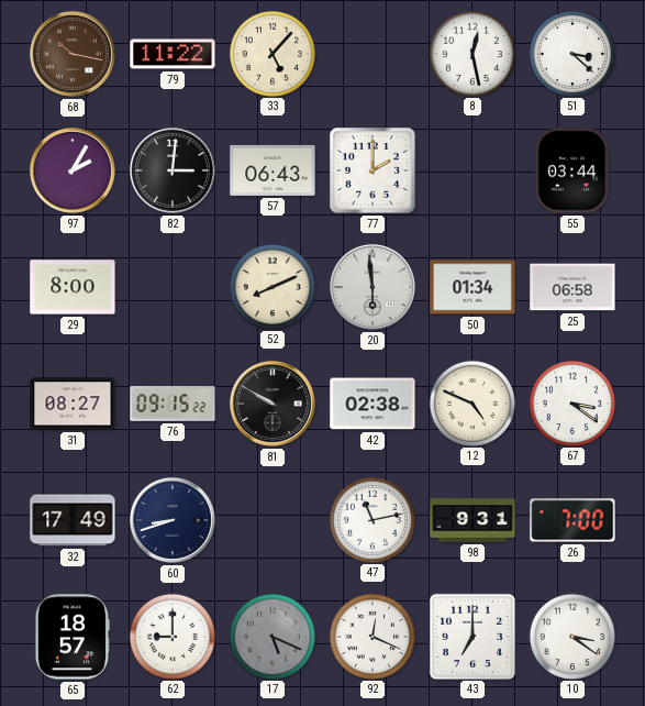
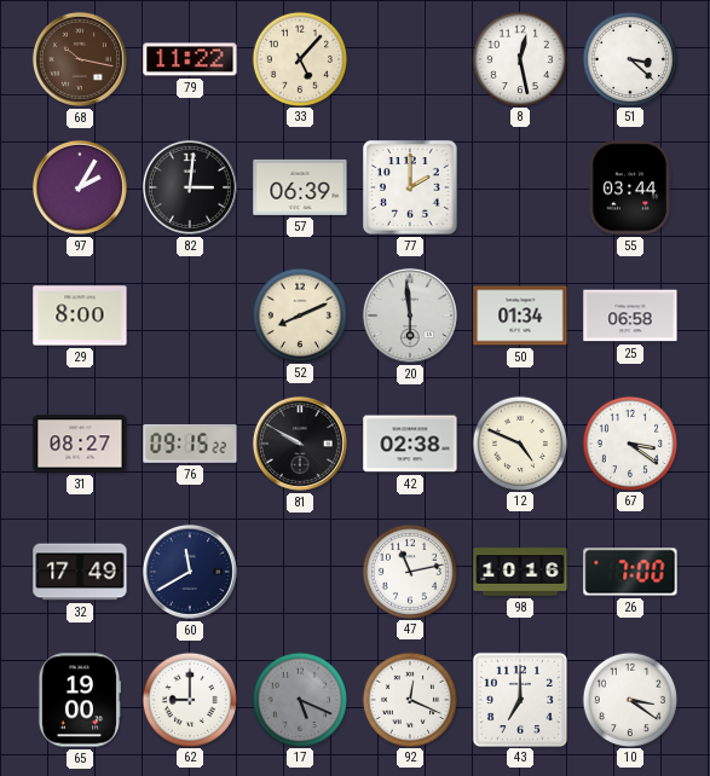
57: 06:43 -> 06:39 (300, 187)
60: 8:42 -> 11:40 (190, 572)
98: 9:31 -> 10:16 (520, 572)
65: 18:57 -> 19:00 (79, 700)
